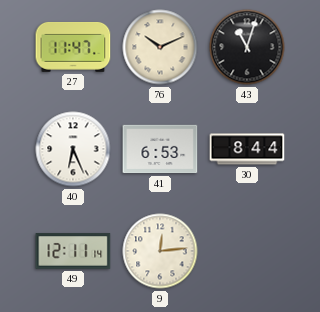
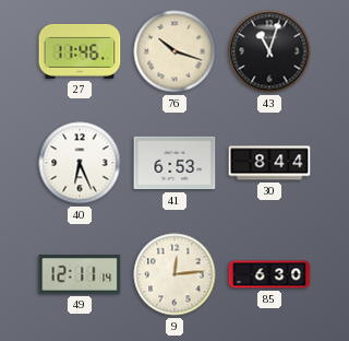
27: 11:47 -> 11:46 (80, 51)
76: 10:11 -> 10:18 (174, 51)
85: none -> 6:30 (269, 274)
